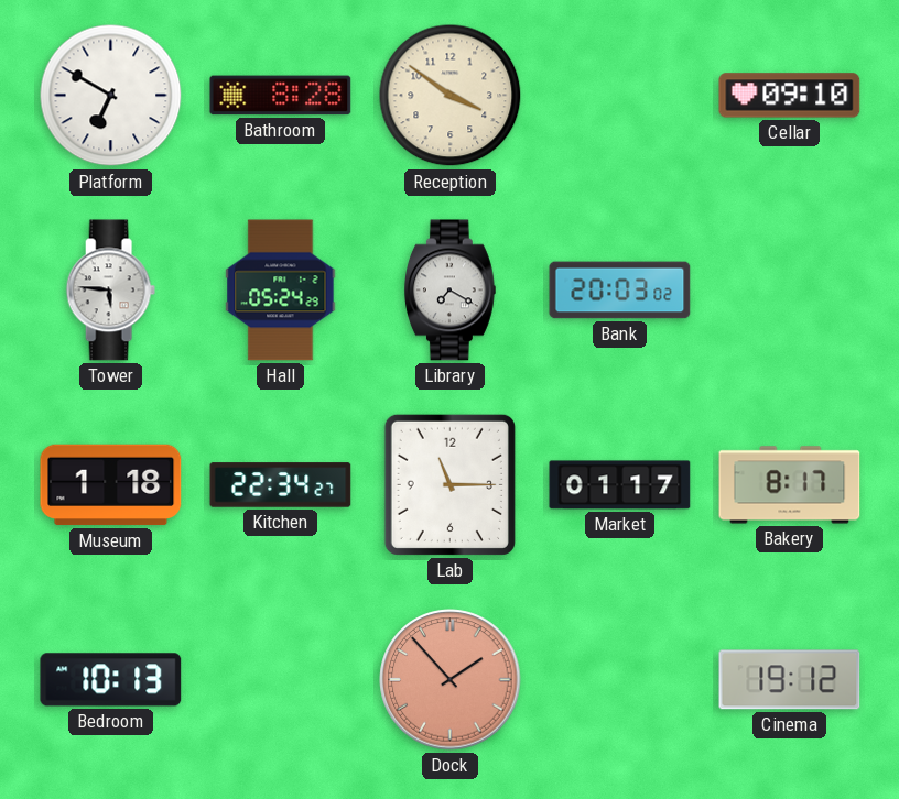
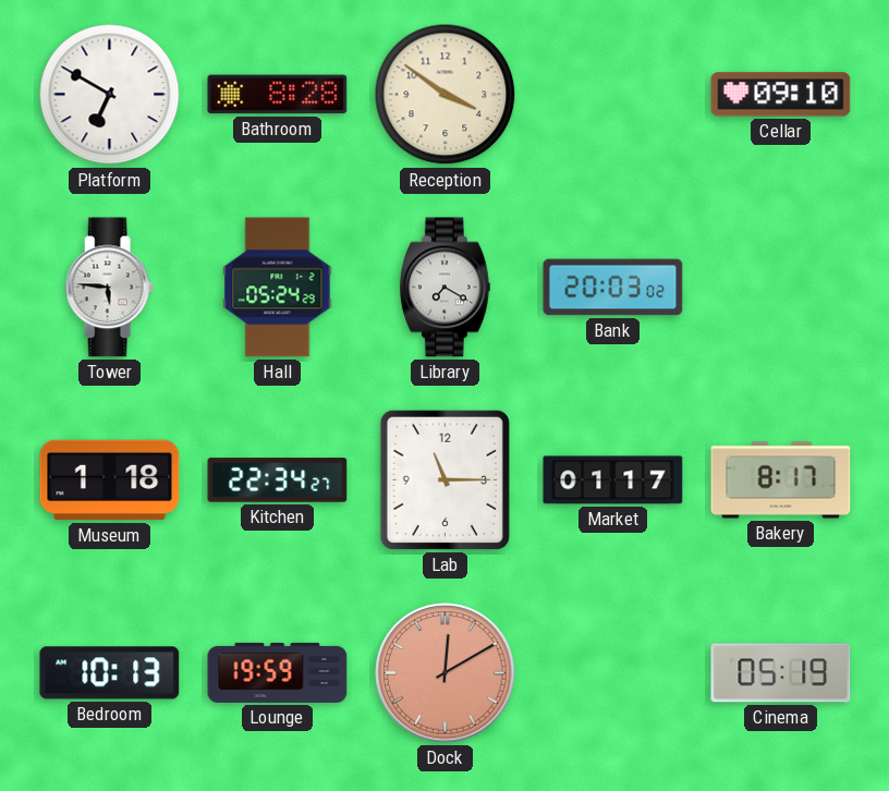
Lounge: none -> 19:59 (278, 672)
Dock: 1:53 -> 12:10 (446, 673)
Cinema: 19:12 -> 05:19 (781, 673)
